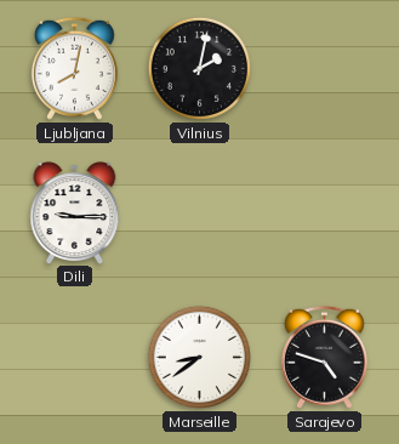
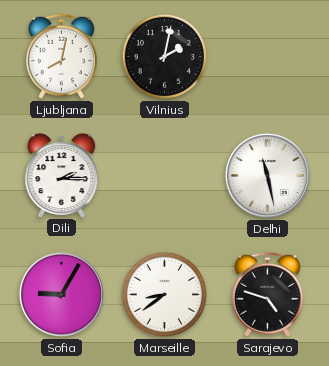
Dili: 9:15 -> 2:15 (62, 175)
Delhi: none -> 11:28 (267, 175)
Sofia: none -> 9:05 (61, 294)
